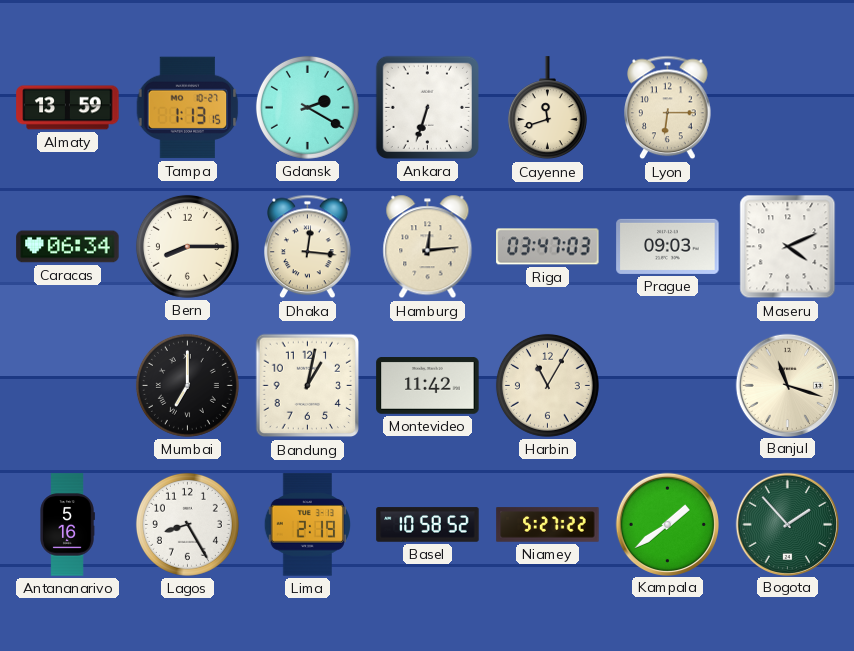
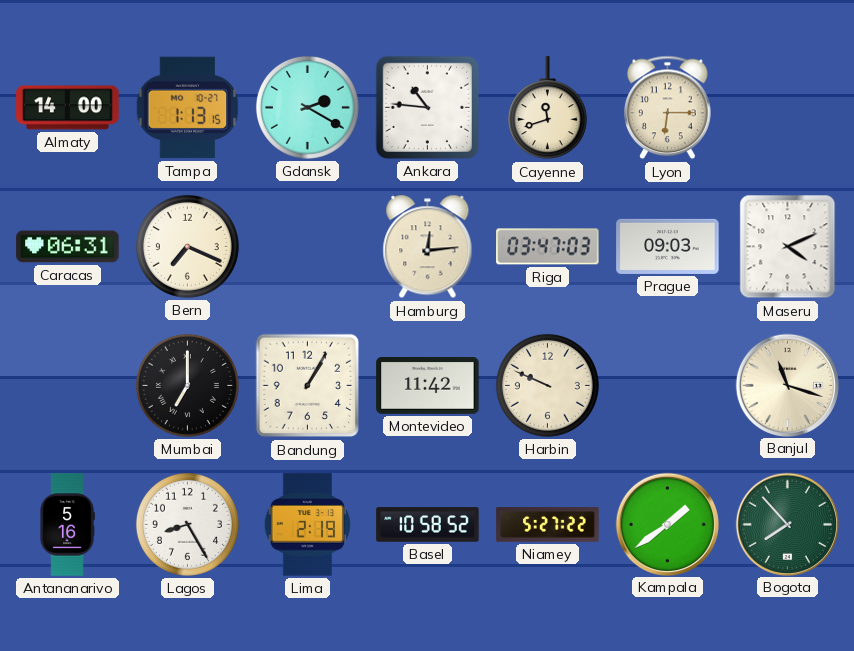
Almaty: 13:59 -> 14:00 (68, 108)
Ankara: 6:33 -> 10:46 (427, 107)
Caracas: 06:34 -> 06:31 (68, 247)
Bern: 8:15 -> 7:19 (187, 246)
Dhaka: 12:16 -> none (308, 247)
Bandung: 1:02 -> 1:05 (308, 386)
Harbin: 11:05 -> 9:49 (547, 385)
Bogota: 1:53 -> 7:53 (787, 524)
